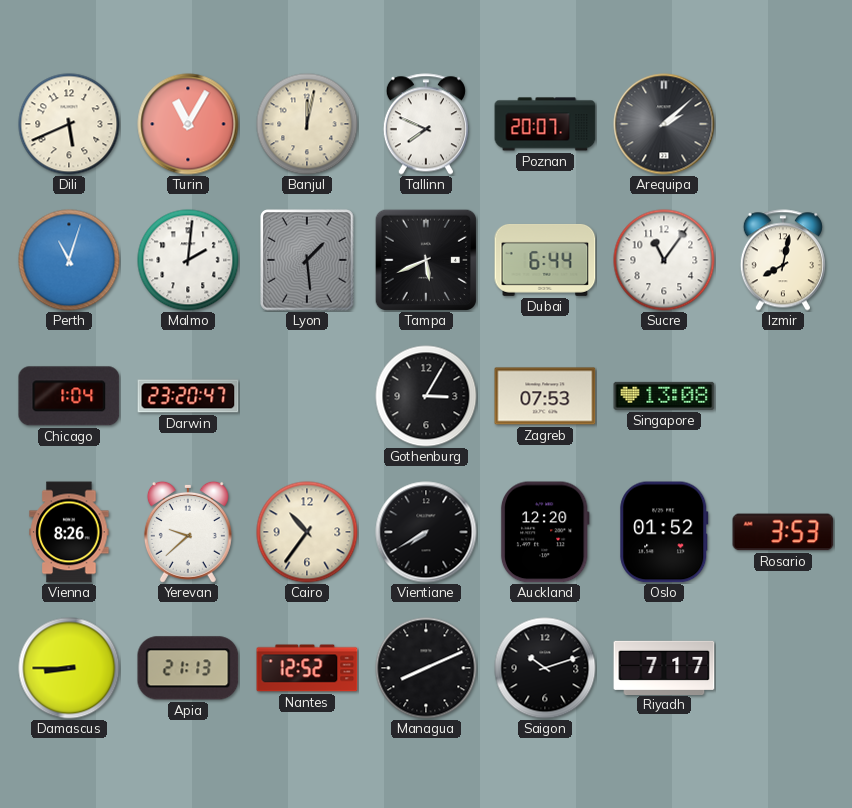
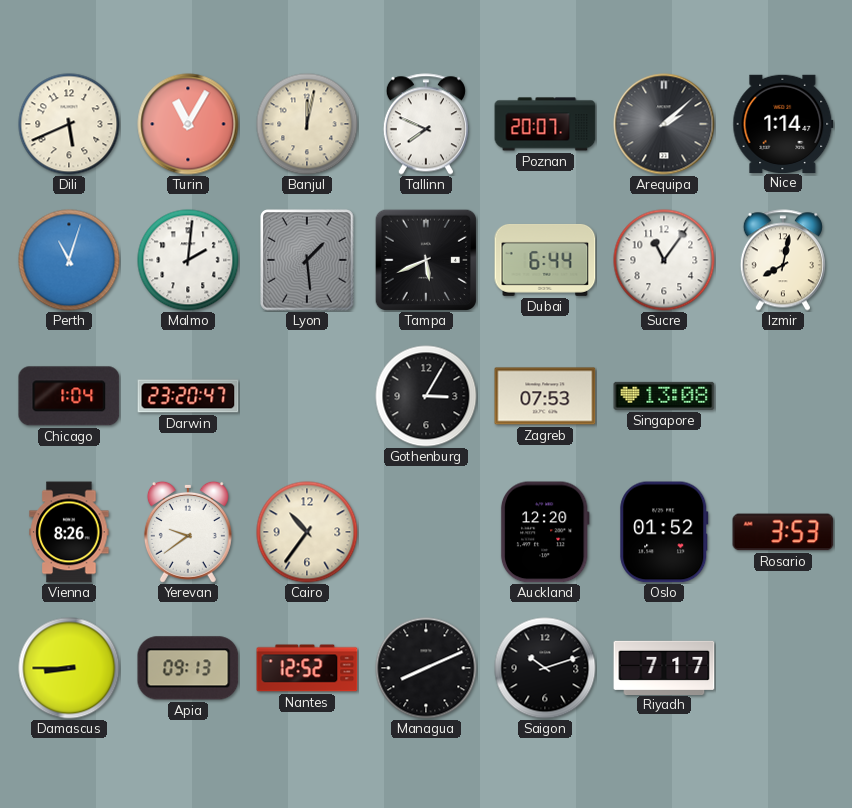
Nice: none -> 1:14 (783, 123)
Yerevan: 9:38 -> 9:39 (188, 532)
Vientiane: 7:40 -> none (426, 532)
Apia: 21:13 -> 09:13 (188, 668)
